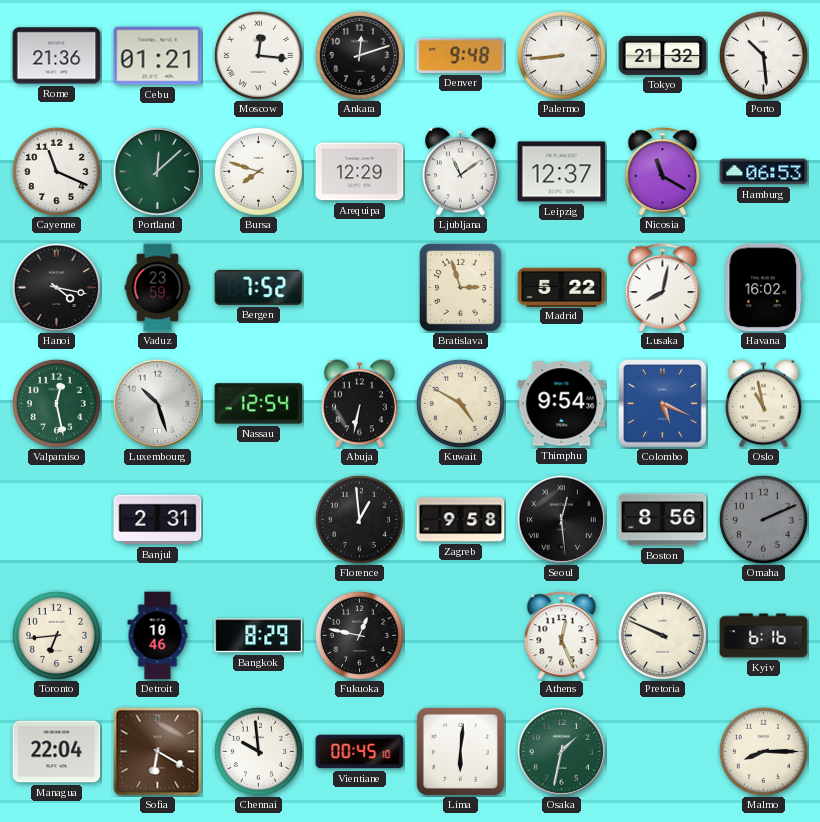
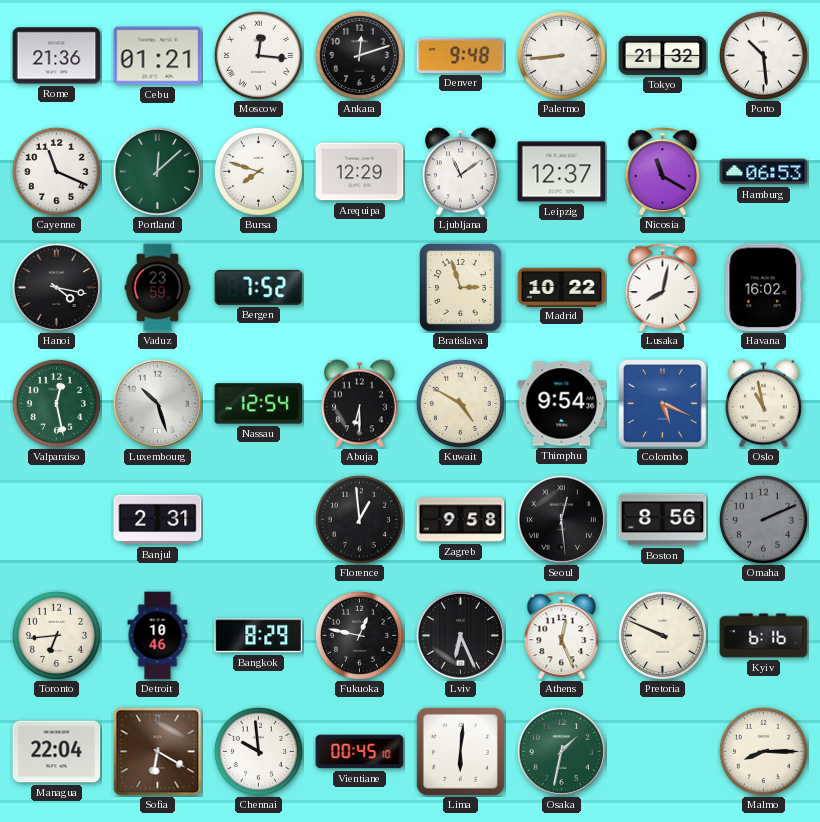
Madrid: 5:22 -> 10:22 (562, 287)
Abuja: 6:32 -> 6:30 (360, 404)
Lviv: none -> 6:26 (460, 635)
